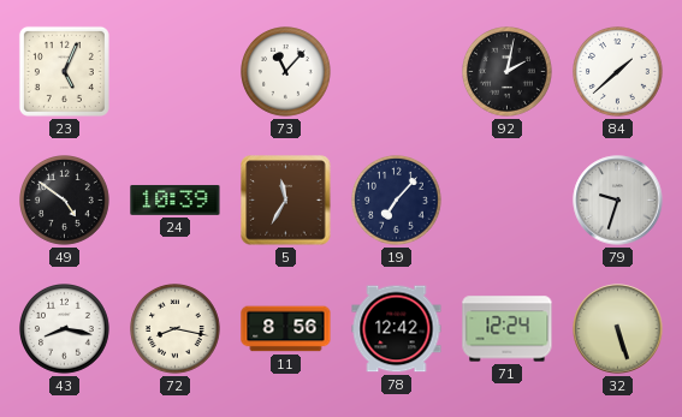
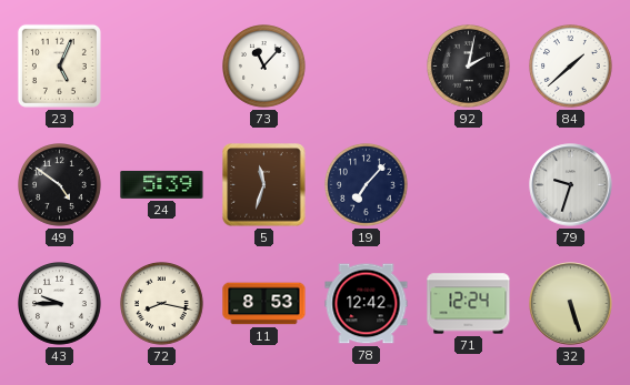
24: 10:39 -> 5:39 (162, 185)
5: 11:35 -> 11:33 (264, 185)
43: 8:17 -> 9:45 (60, 304)
11: 8:56 -> 8:53 (264, 304)
